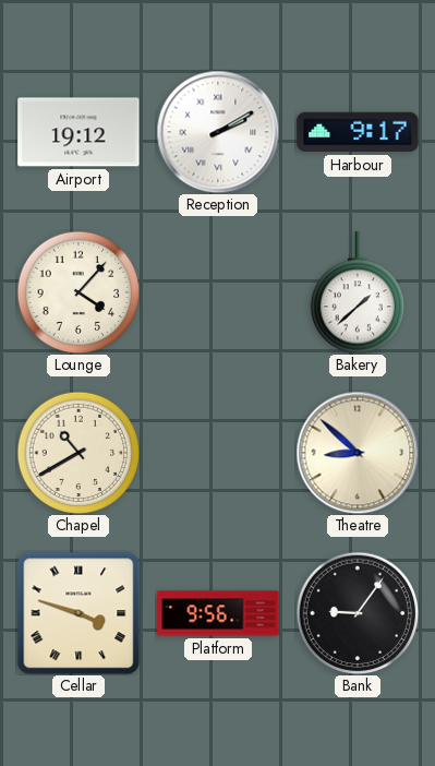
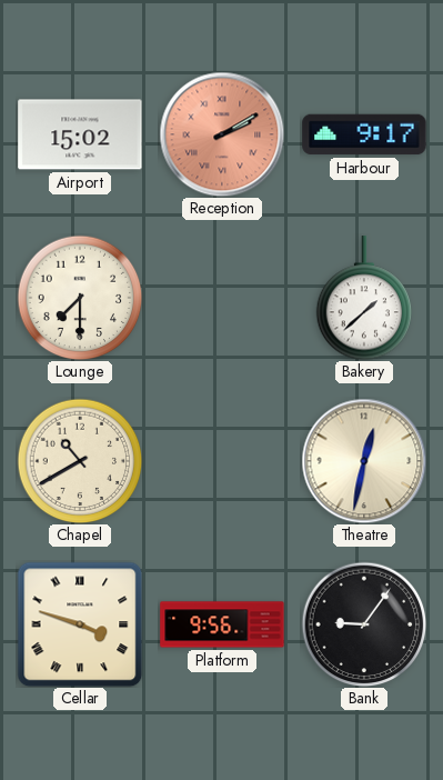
Airport: 19:12 -> 15:02 (80, 134)
Reception dial: white -> salmon (222, 134)
Lounge: 4:07 -> 7:30 (80, 298)
Theatre: 8:52 -> 12:32 (364, 461)
